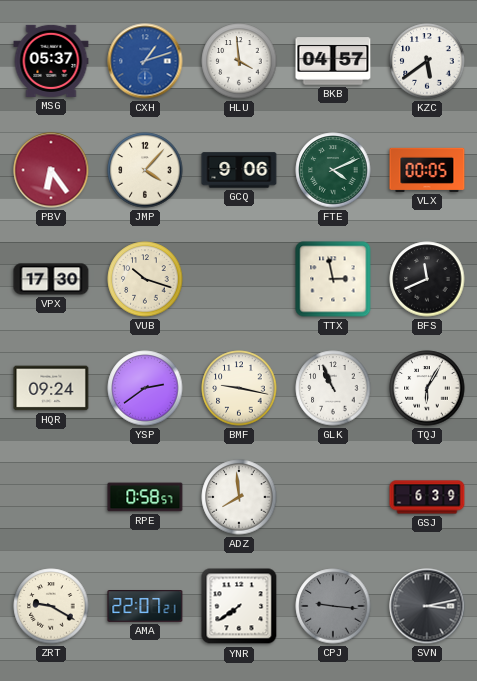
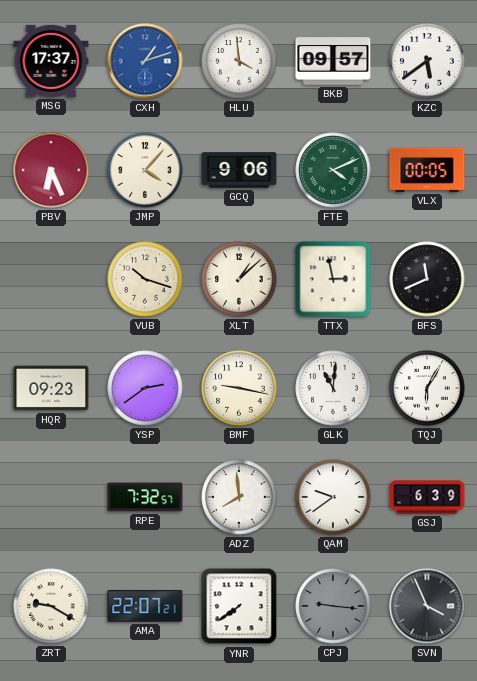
MSG: 05:37 -> 17:37 (51, 61)
BKB: 04:57 -> 09:57 (333, 61)
PBV: 6:24 -> 6:26 (51, 170)
VPX: 17:30 -> none (51, 279)
XLT: none -> 1:08 (239, 279)
HQR: 09:24 -> 09:23 (51, 388)
GLK: 10:56 -> 11:01 (333, 388)
RPE: 0:58 -> 7:32 (145, 497)
QAM: none -> 9:39 (333, 497)
SVN: 3:13 -> 3:56 (427, 606)
